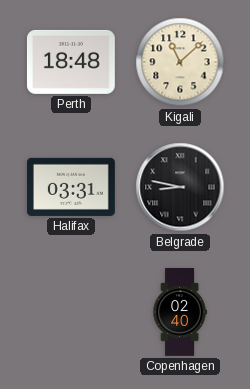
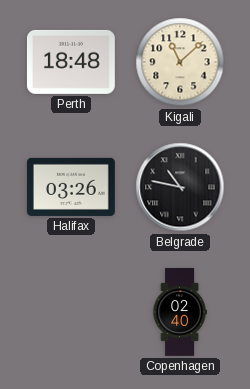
Halifax: 03:31 -> 03:26 (71, 187)
Belgrade: 8:47 -> 10:47 (180, 187)
